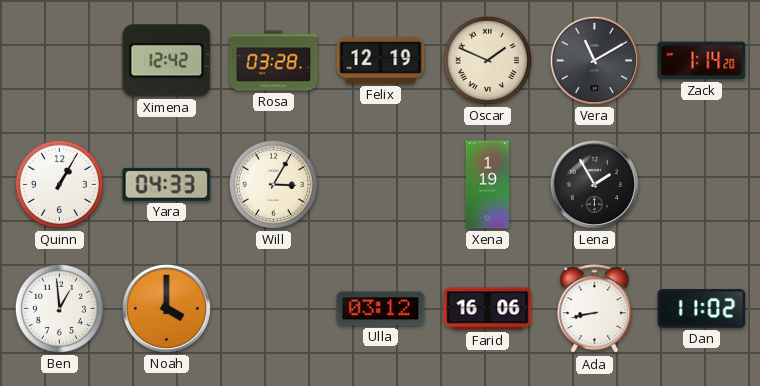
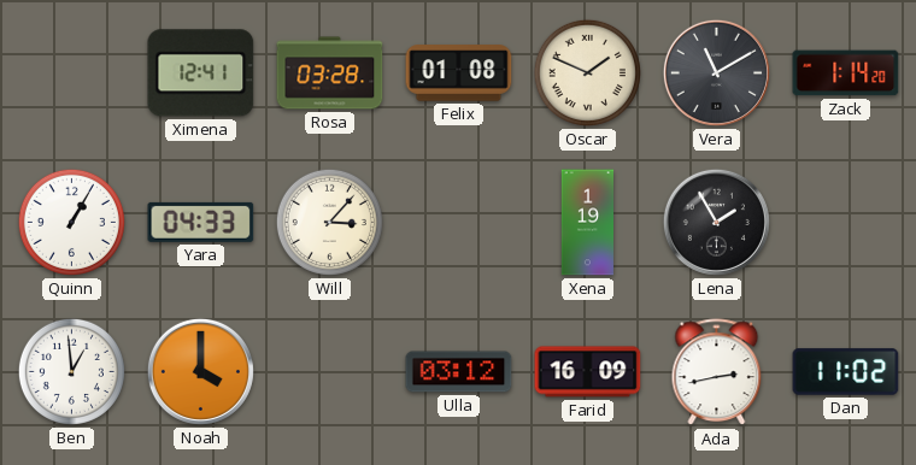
Ximena: 12:42 -> 12:41 (201, 73)
Felix: 12:19 -> 01:08 (459, 73)
Will: 3:05 -> 3:07 (329, 222)
Farid: 16:06 -> 16:09 (588, 372)
Ada: 8:43 -> 2:43 (717, 372)
